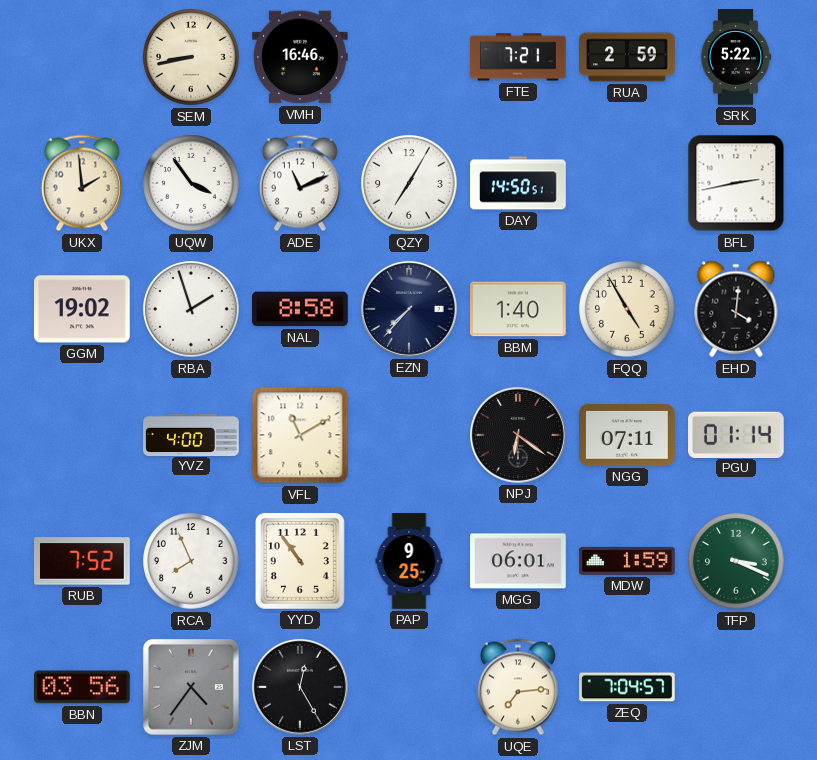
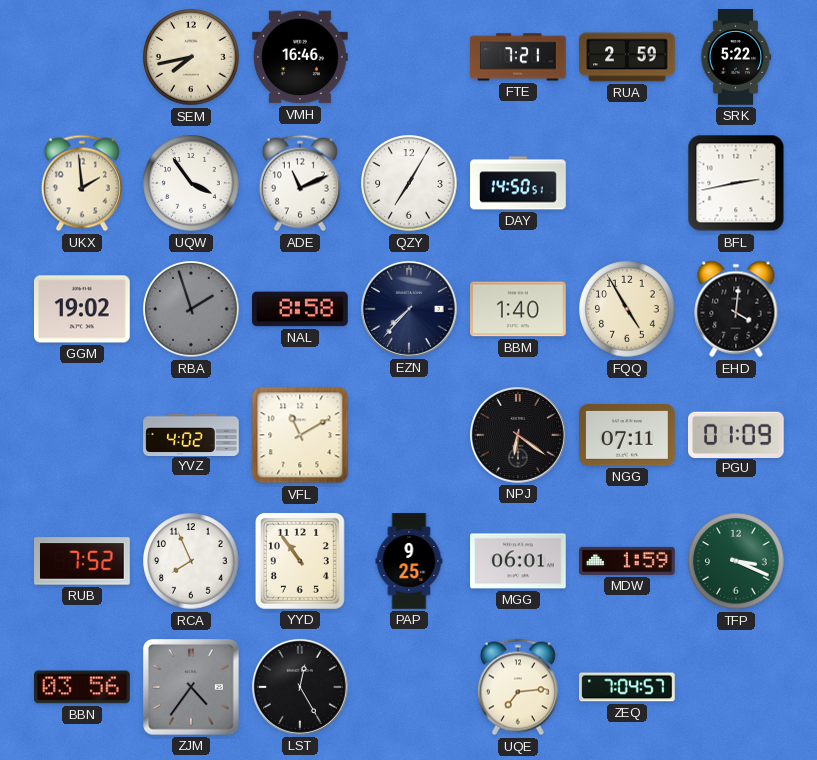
SEM: 8:43 -> 7:43 (191, 57)
RBA dial: white -> grey (191, 309)
YVZ: 4:00 -> 4:02 (191, 434)
PGU: 01:14 -> 01:09 (737, 434)
